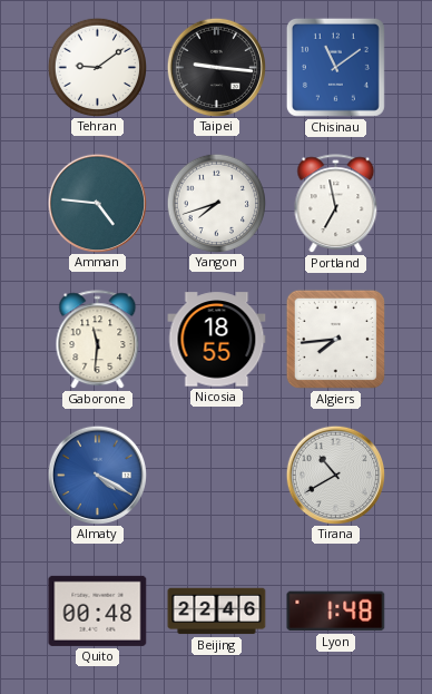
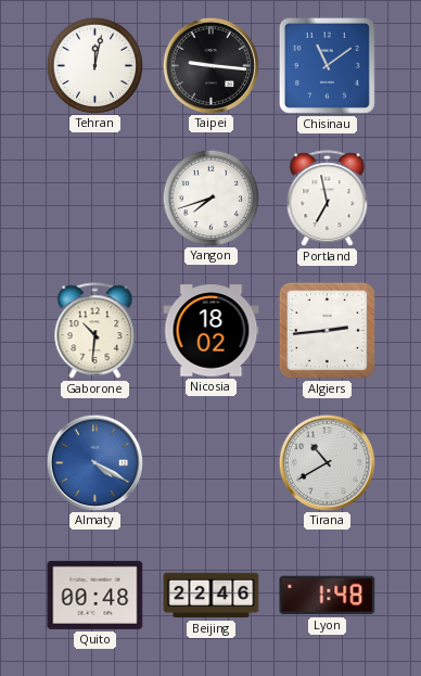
Tehran: 9:09 -> 12:02 (94, 65)
Amman: 4:46 -> none (97, 203)
Gaborone: 11:31 -> 10:31 (95, 331)
Nicosia: 18:55 -> 18:02 (212, 331)
Algiers: 7:44 -> 2:44 (327, 330)
